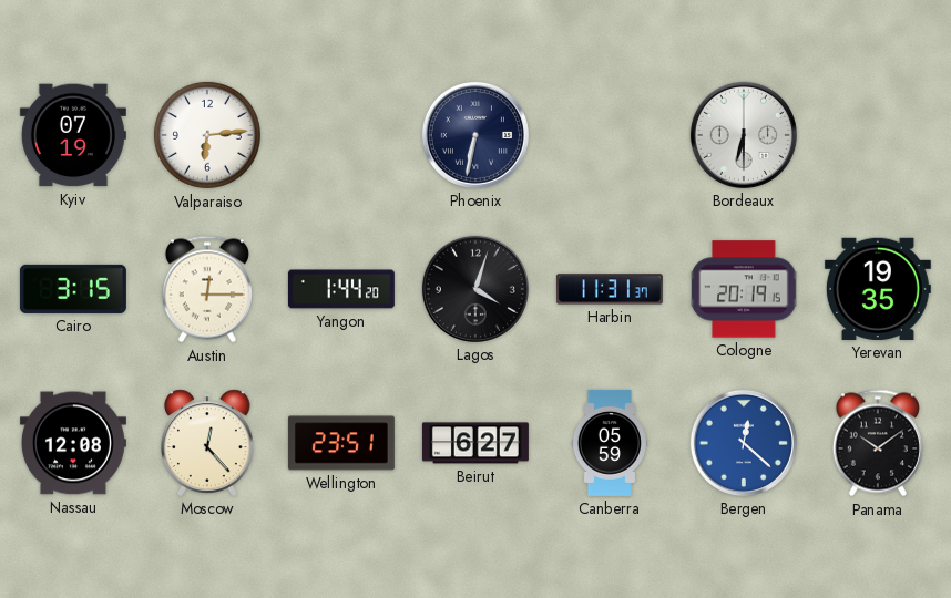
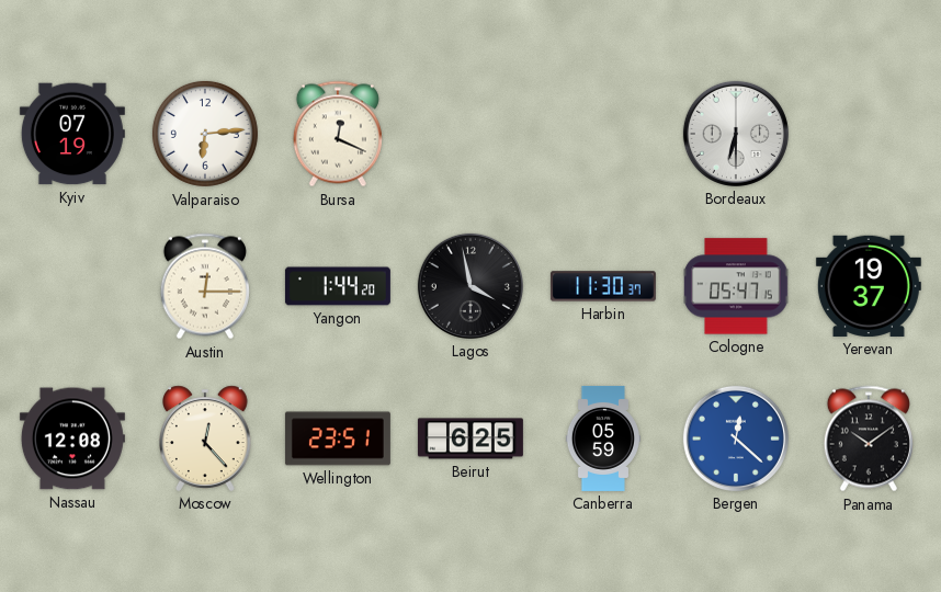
Bursa: none -> 12:19 (338, 134)
Phoenix: 6:32 -> none (475, 135)
Cairo: 3:15 -> none (73, 289)
Lagos: 4:03 -> 3:58 (470, 286)
Harbin: 11:31 -> 11:30 (603, 286)
Cologne: 20:19 -> 05:47 (736, 286)
Yerevan: 19:35 -> 19:37 (869, 286)
Beirut: 6:27 -> 6:25 (470, 439)
